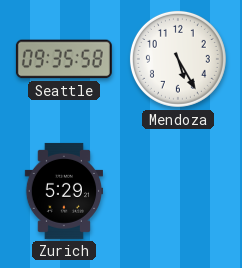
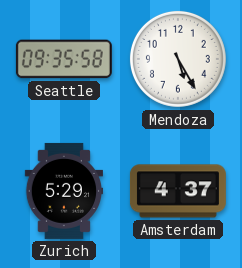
Amsterdam: none -> 4:37 (178, 191)
